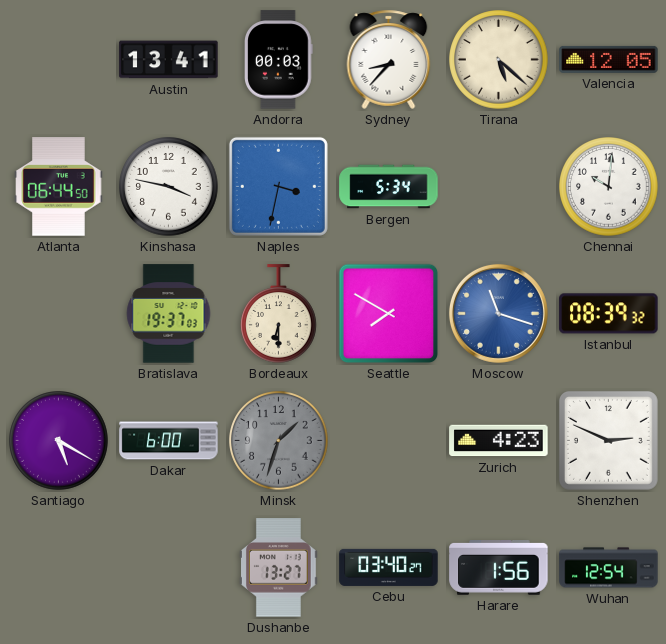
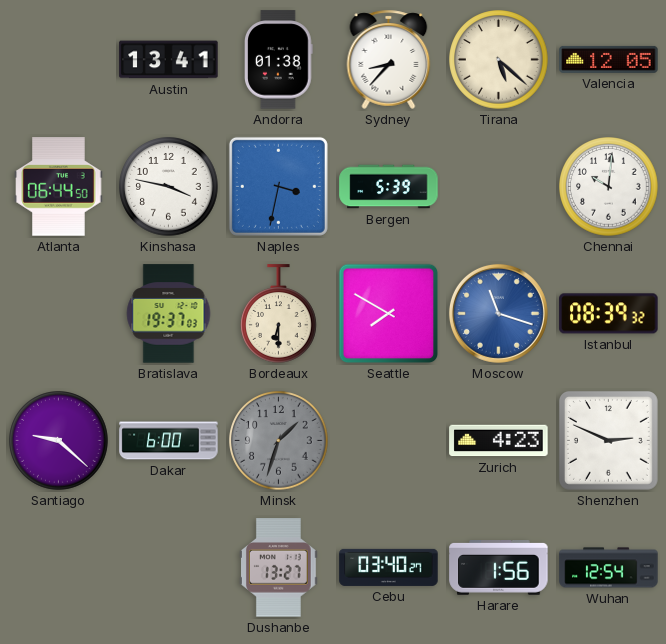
Andorra: 00:03 -> 01:38 (279, 60)
Bergen: 5:34 -> 5:39 (389, 187)
Santiago: 5:20 -> 9:22 (59, 441)
